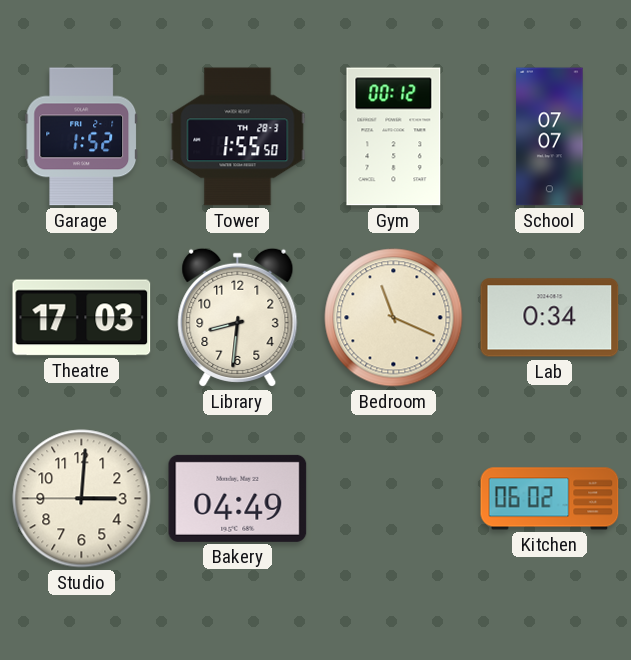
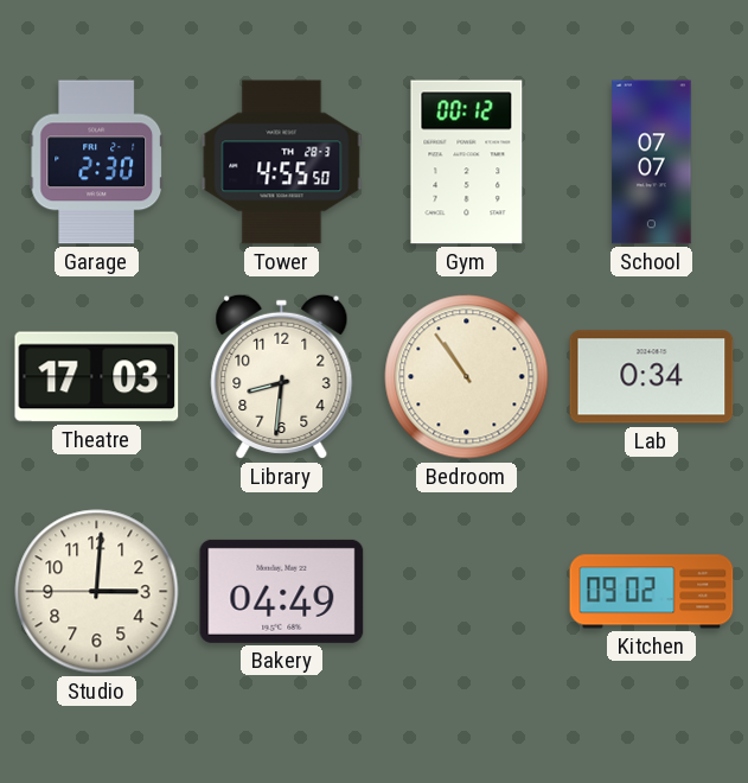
Garage: 1:52 -> 2:30 (97, 163)
Tower: 1:55 -> 4:55 (282, 163)
Bedroom: 11:19 -> 10:54 (467, 377)
Kitchen: 06:02 -> 09:02 (652, 592)
